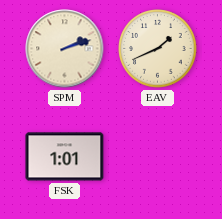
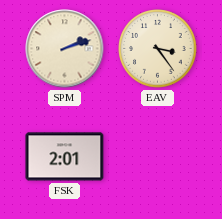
EAV: 1:41 -> 3:24 (158, 49)
FSK: 1:01 -> 2:01 (65, 157)
